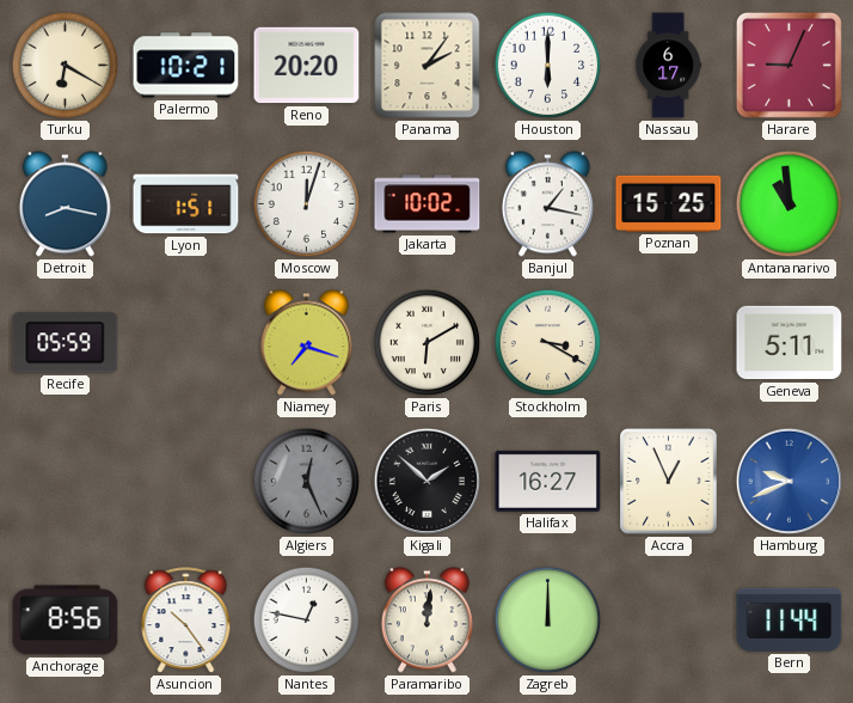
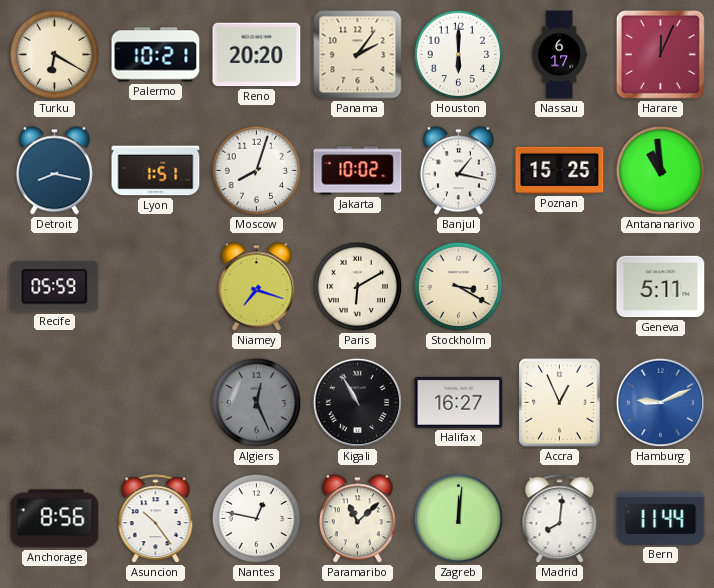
Harare: 9:04 -> 12:04 (660, 54)
Moscow: 12:03 -> 8:03 (257, 171)
Kigali: 1:52 -> 10:55 (358, 403)
Hamburg: 9:41 -> 9:11 (661, 403)
Paramaribo: 12:01 -> 11:08 (357, 519)
Zagreb: 12:00 -> 12:01 (459, 519)
Madrid: none -> 8:01 (560, 519)
